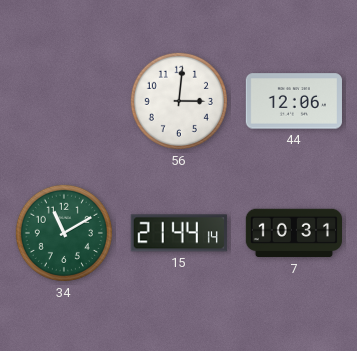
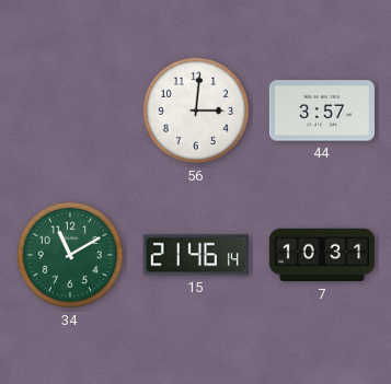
44: 12:06 -> 3:57 (322, 110)
15: 21:44 -> 21:46 (196, 255)
